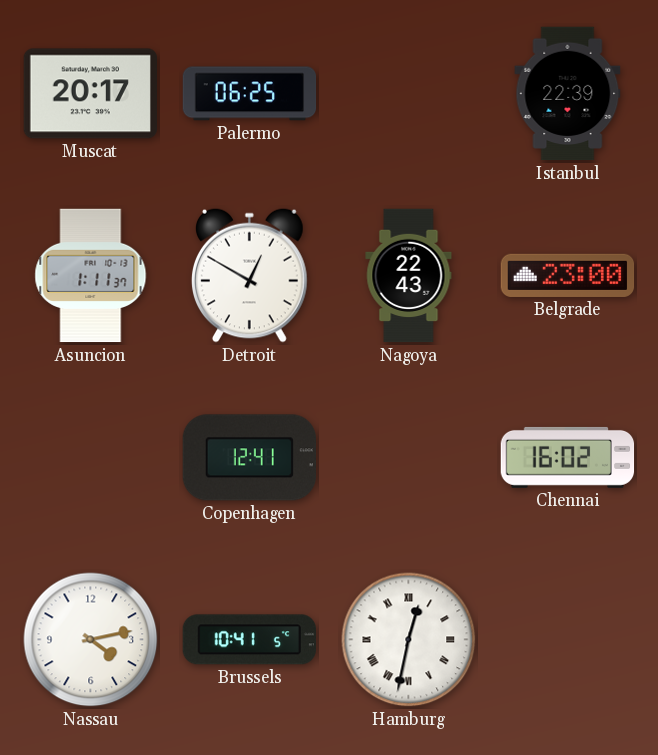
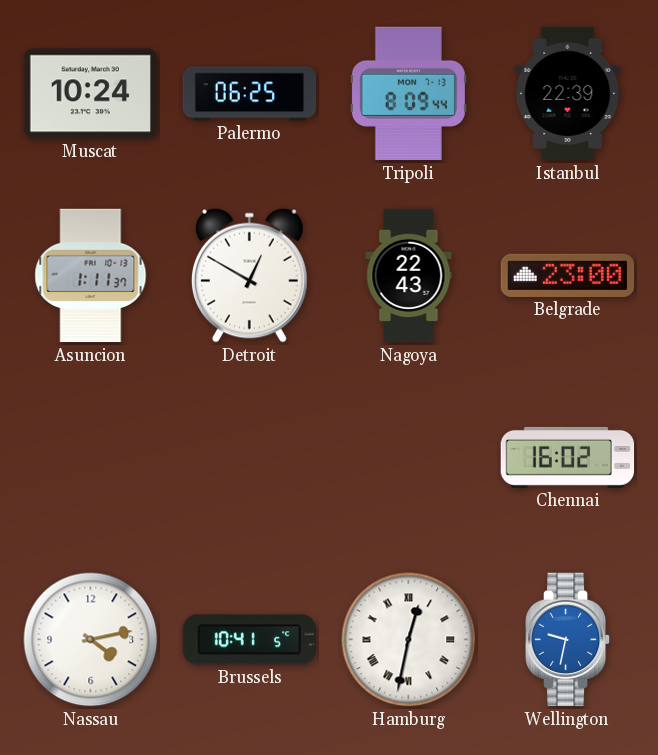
Muscat: 20:17 -> 10:24 (90, 94)
Tripoli: none -> 8:09 (408, 94)
Copenhagen: 12:41 -> none (249, 458)
Wellington: none -> 9:32 (568, 640)
